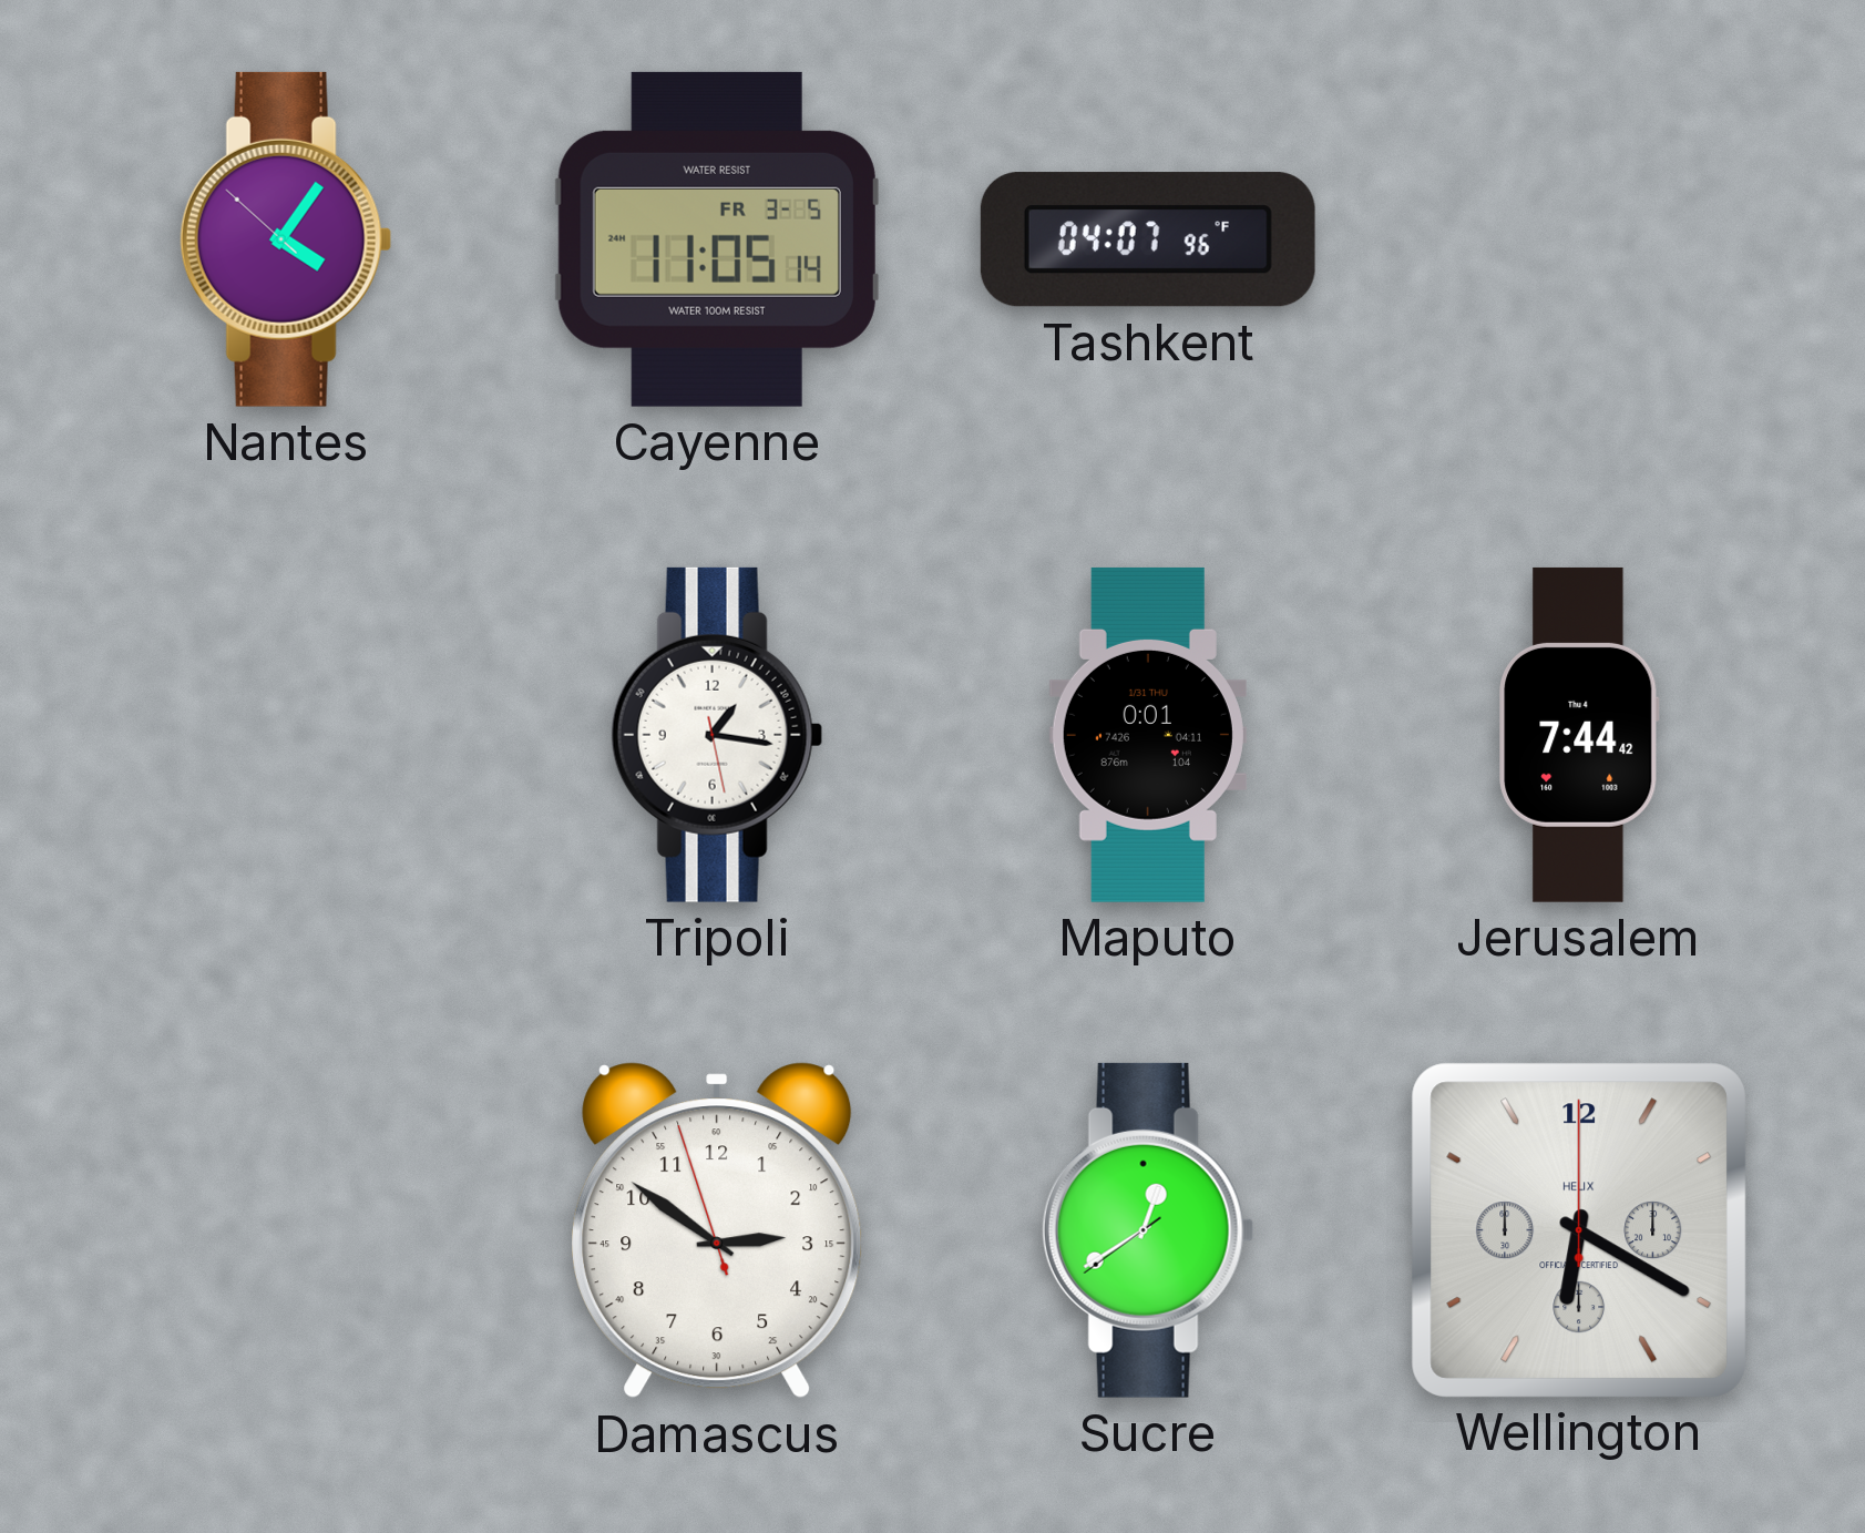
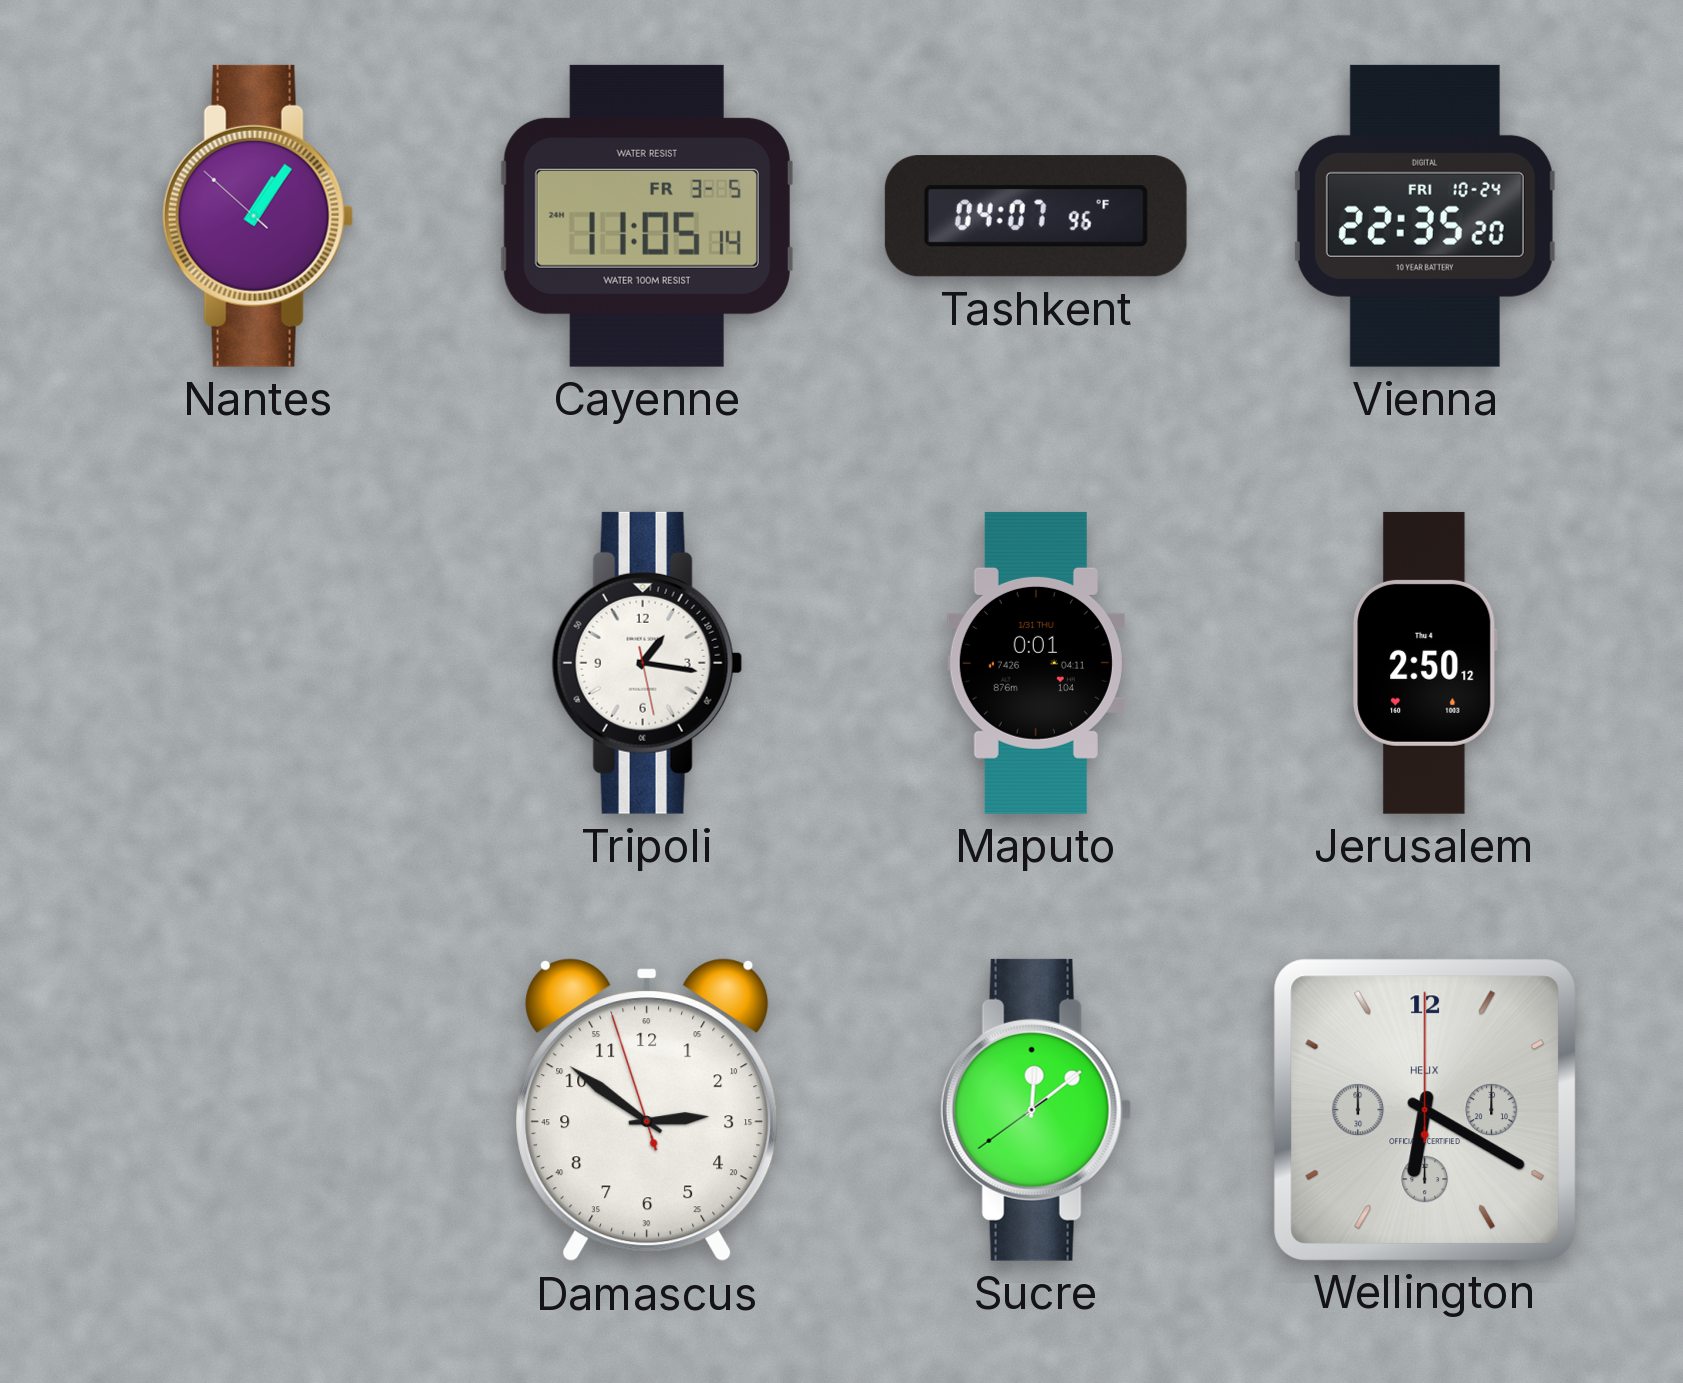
Nantes: 4:05 -> 1:05 (258, 216)
Vienna: none -> 22:35 (1425, 216)
Jerusalem: 7:44 -> 2:50 (1425, 663)
Sucre: 12:39 -> 12:08 (1036, 1110)
